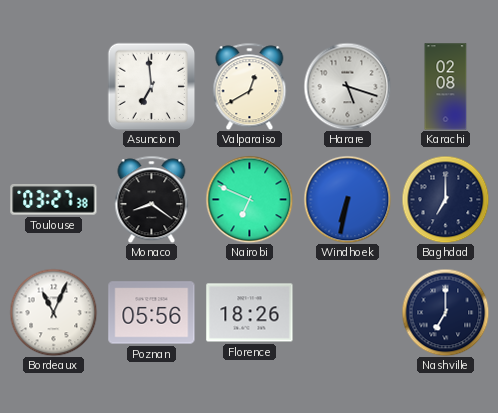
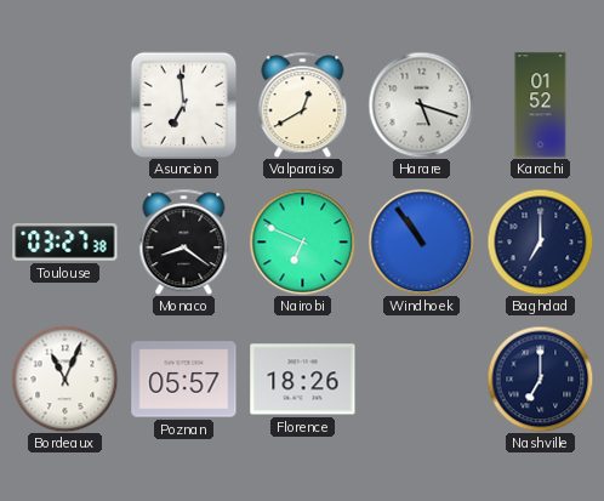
Karachi: 02:08 -> 01:52 (541, 106)
Windhoek: 6:32 -> 10:54 (421, 241)
Poznan: 05:56 -> 05:57 (184, 380)
